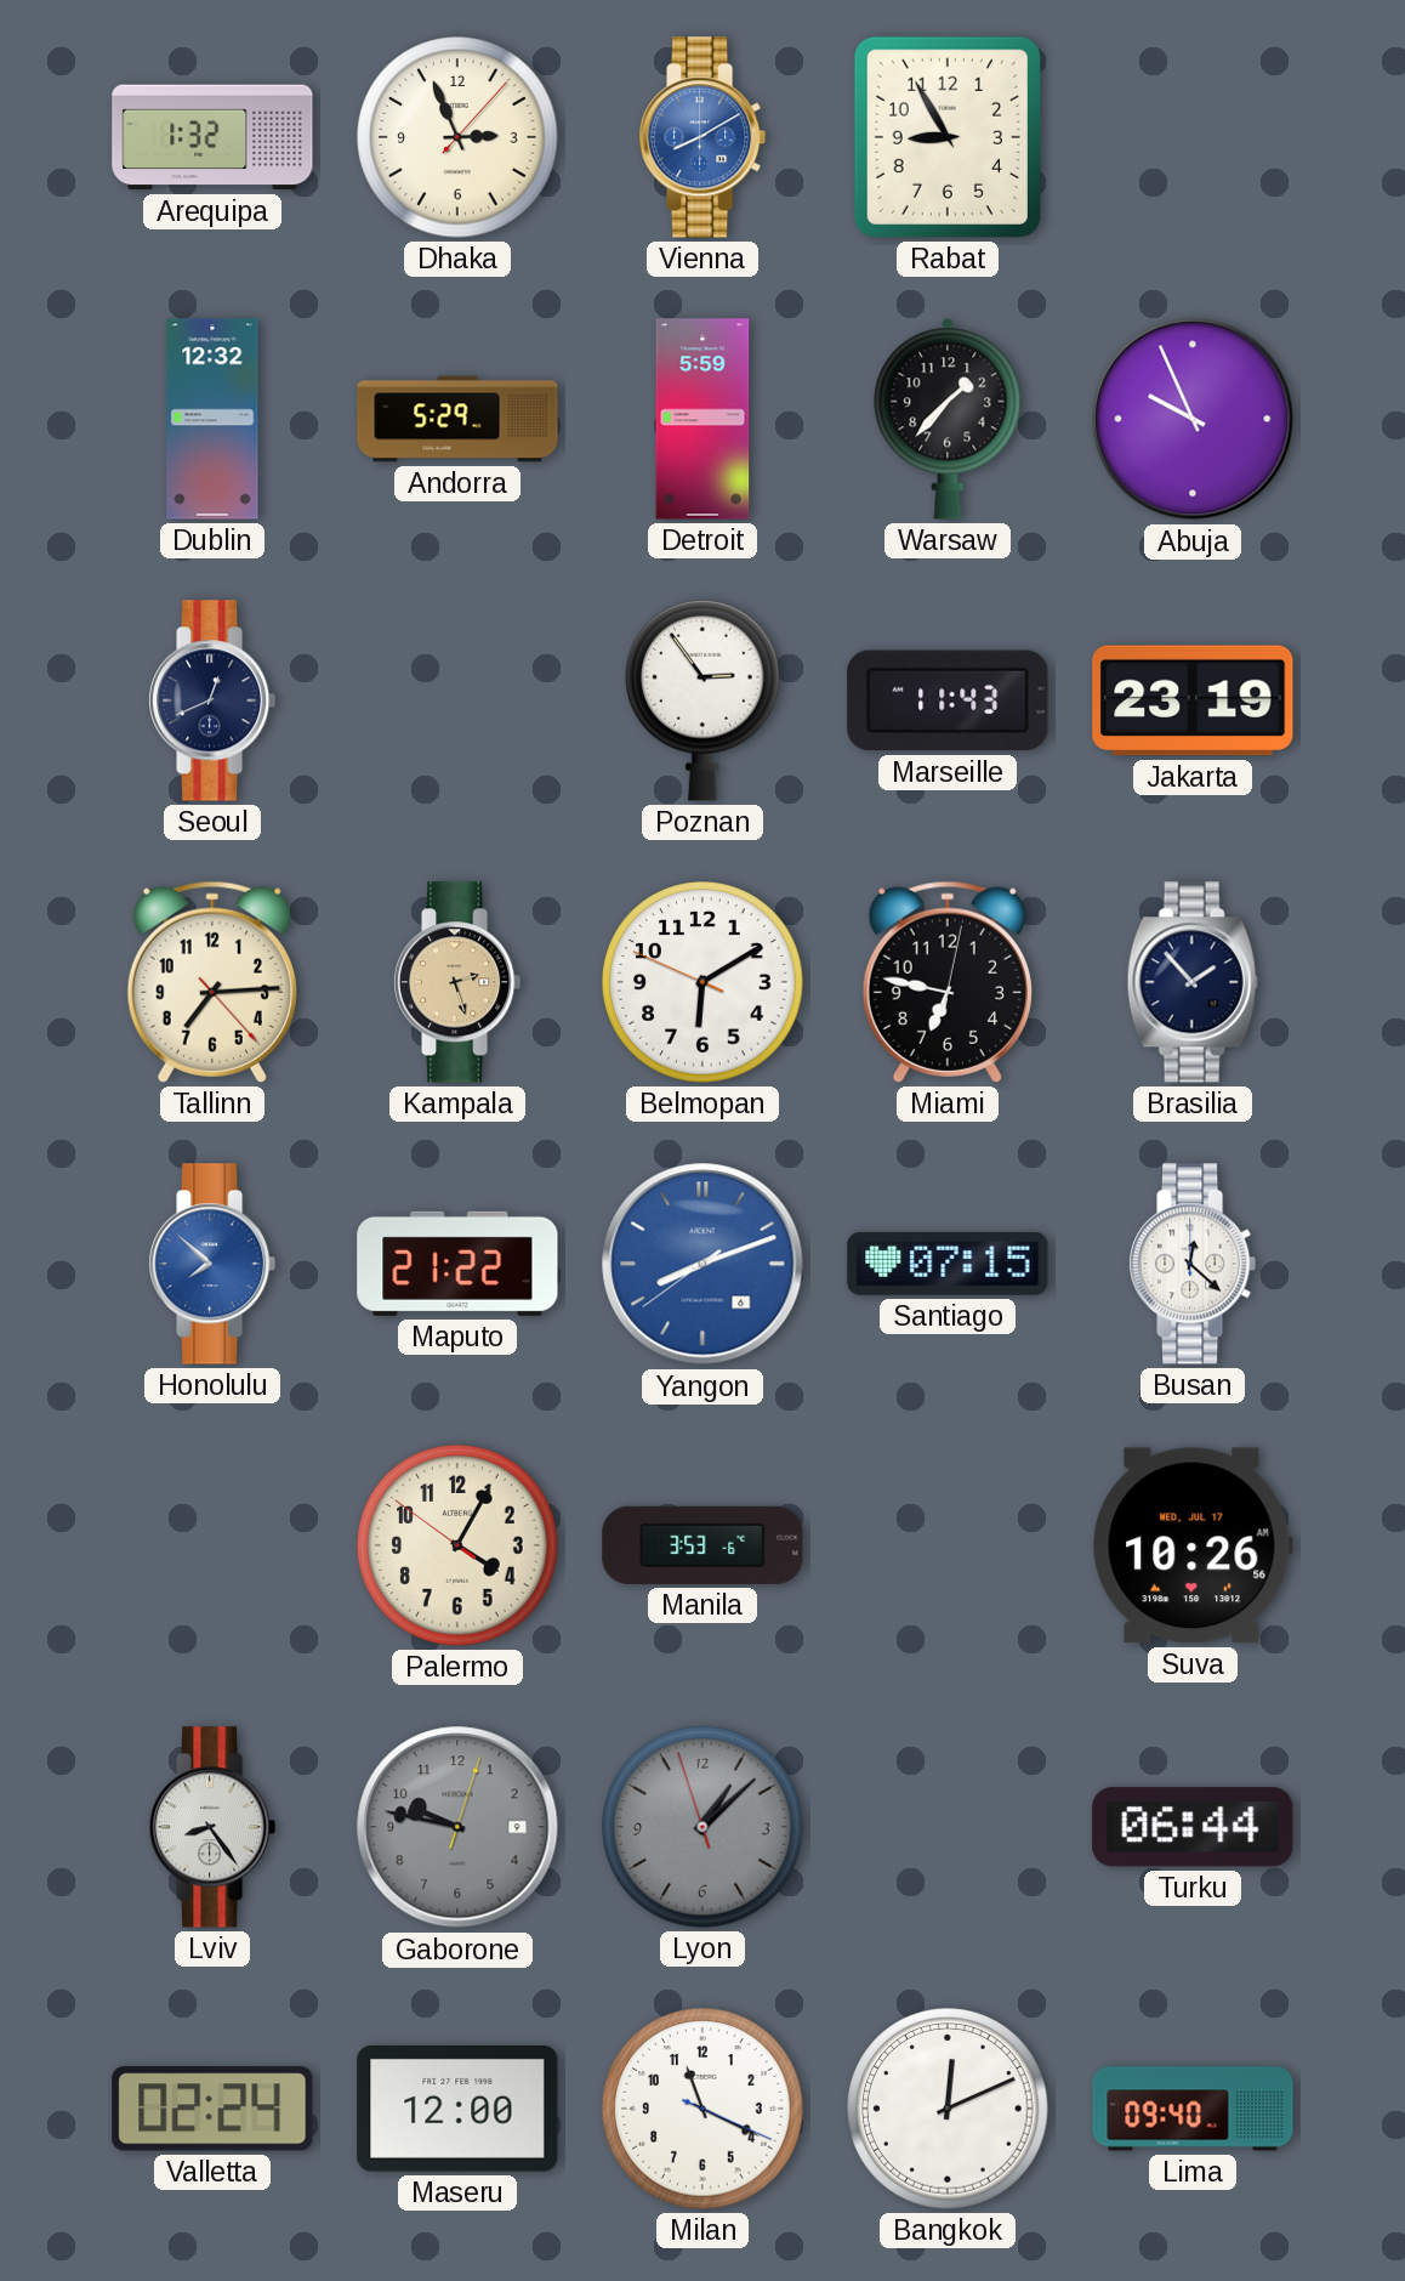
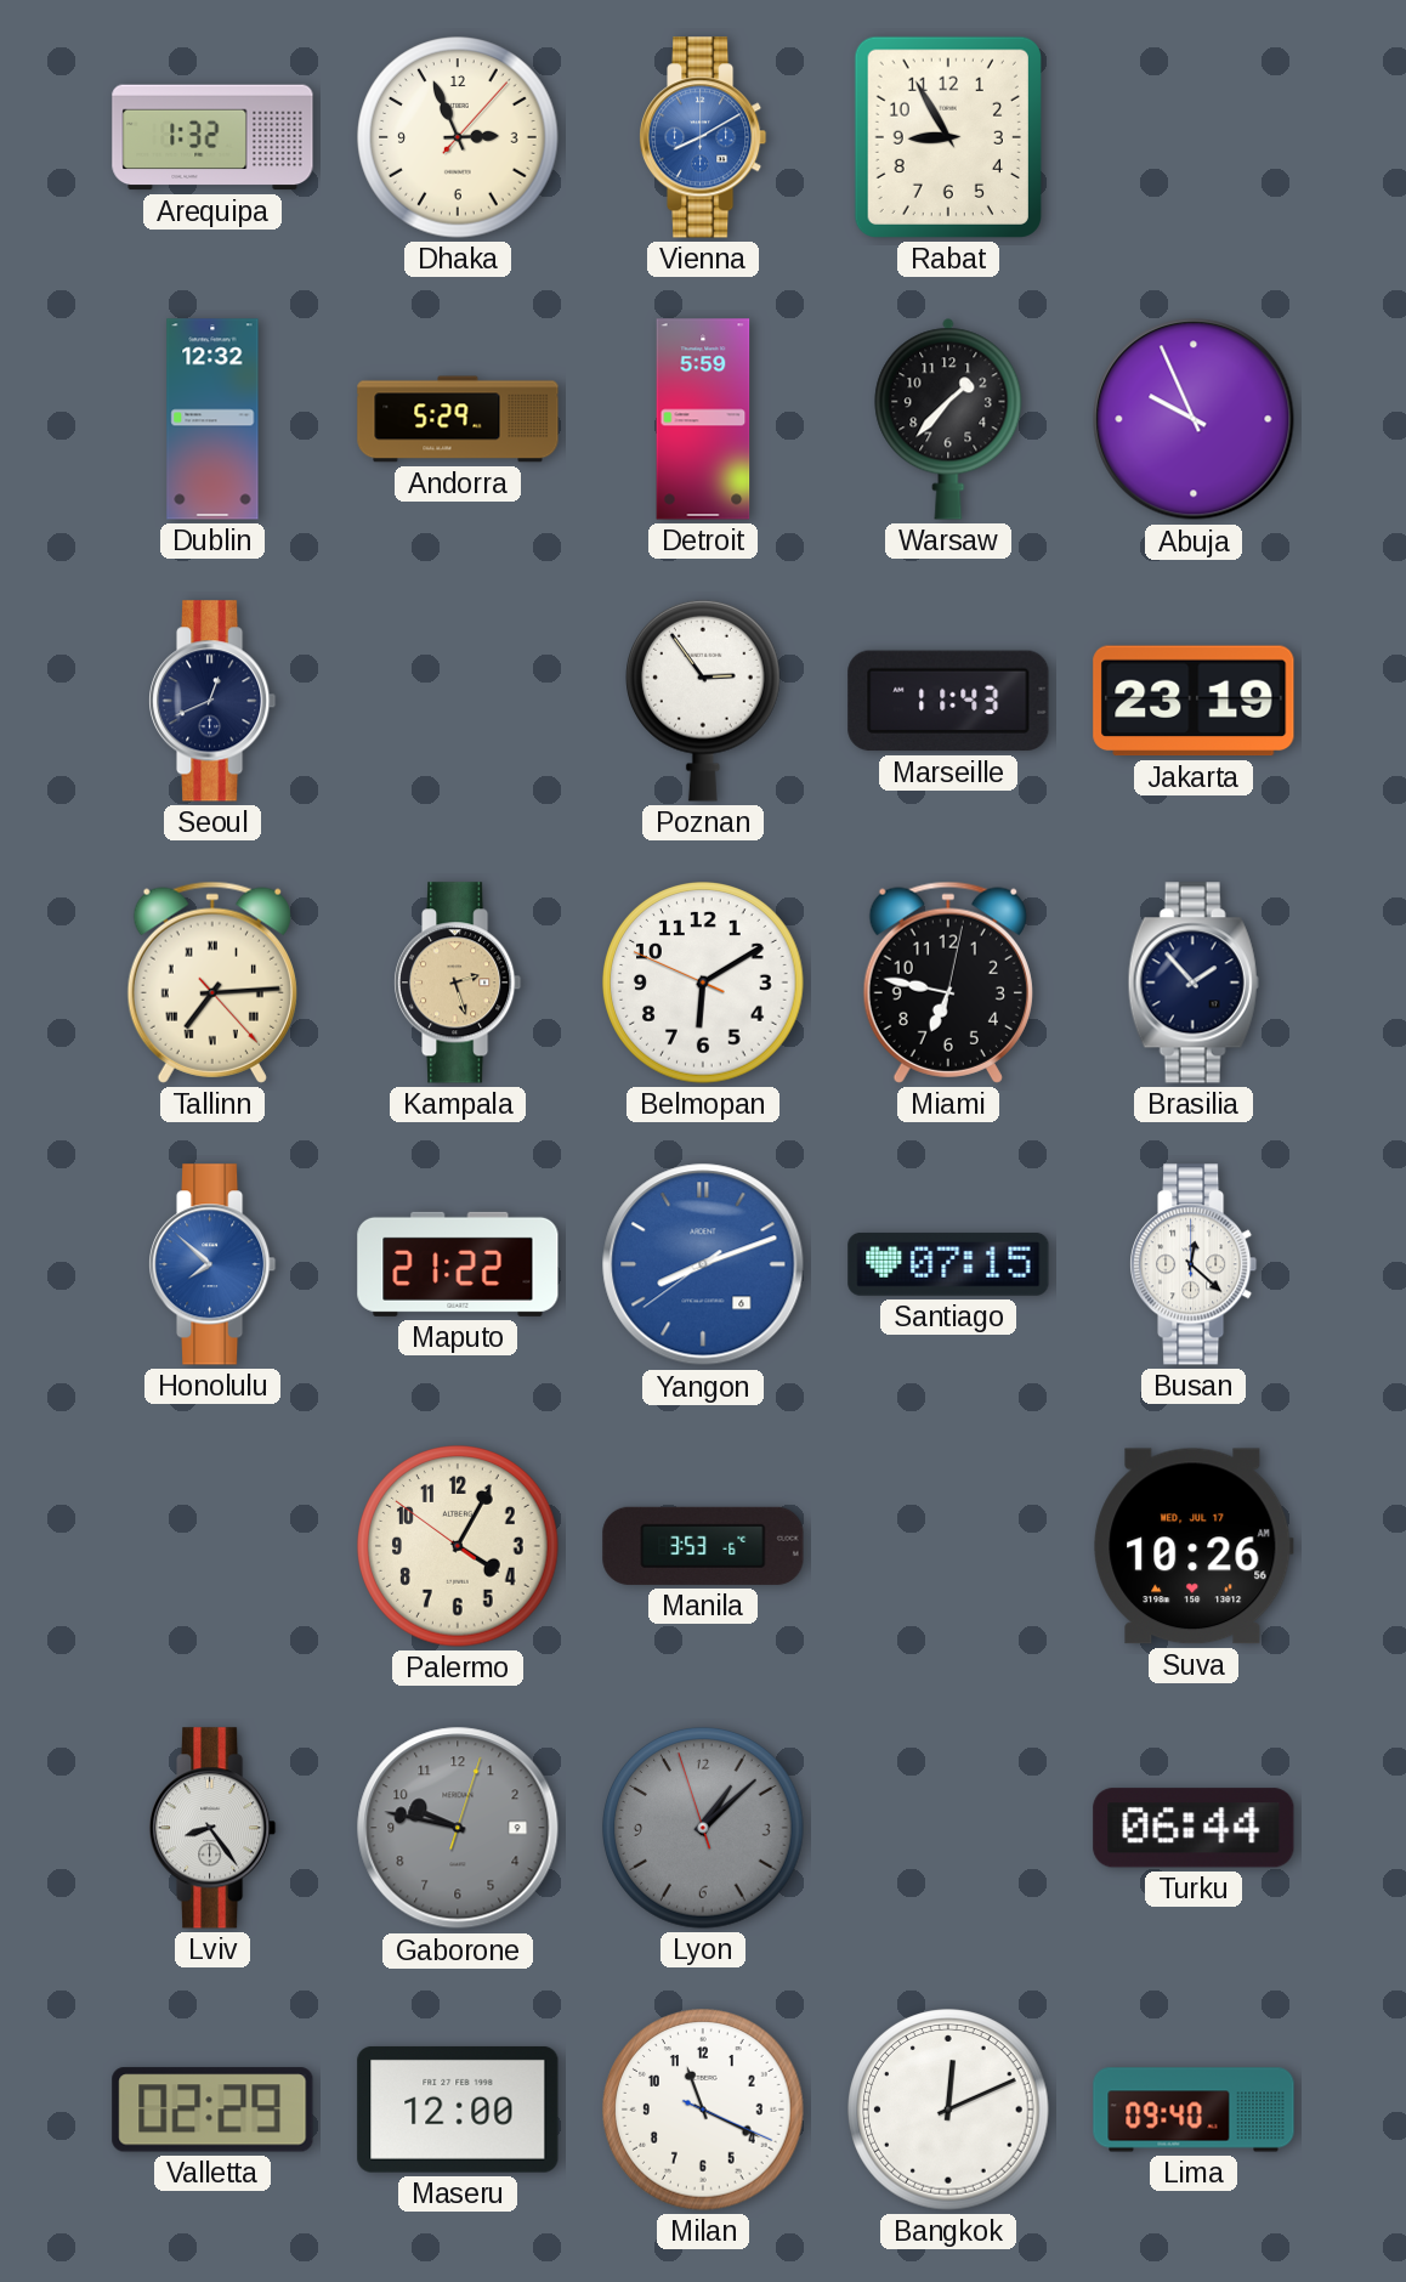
Tallinn numerals: Arabic -> Roman (212, 983)
Valletta: 02:24 -> 02:29 (212, 2110)
